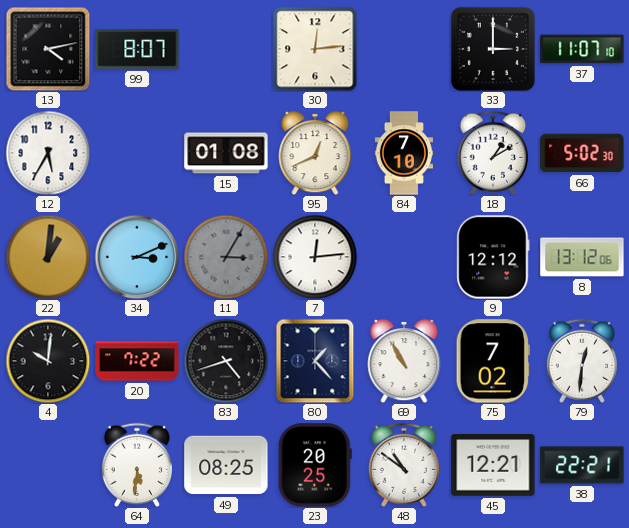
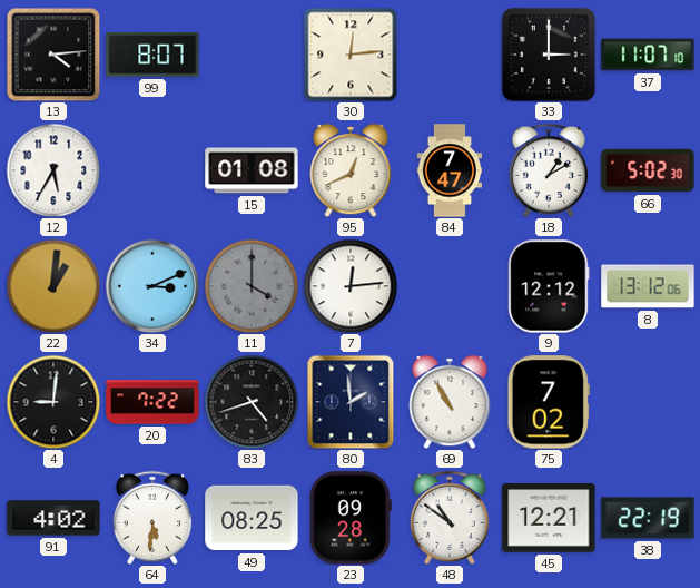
13: 4:13 -> 4:14 (53, 55)
84: 7:10 -> 7:47 (448, 170)
11: 3:05 -> 4:00 (252, 286)
4: 10:01 -> 9:01 (53, 402)
80: 1:23 -> 1:59 (351, 402)
79: 12:31 -> none (582, 361)
91: none -> 4:02 (53, 518)
23: 20:25 -> 09:28 (351, 518)
38: 22:21 -> 22:19 (648, 518)
